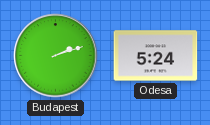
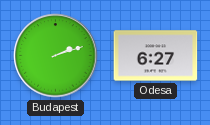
Odesa: 5:24 -> 6:27 (156, 56)
